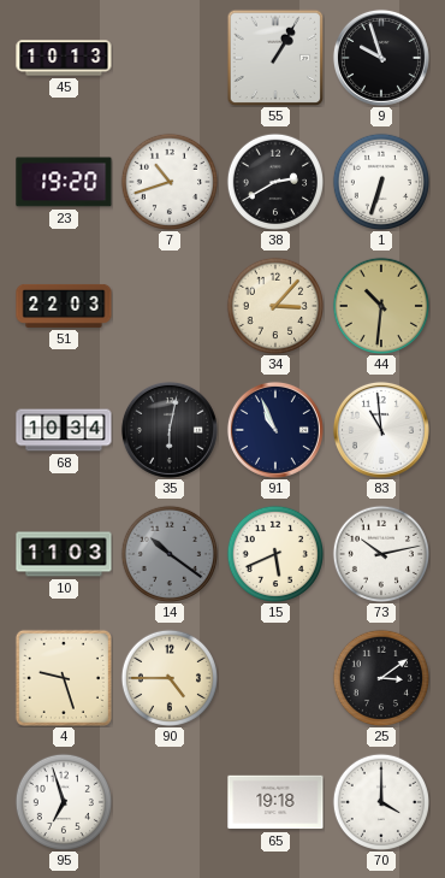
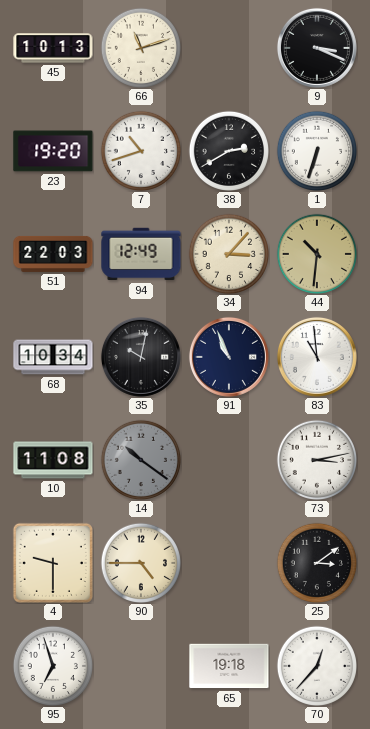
66: none -> 11:12 (140, 47)
55: 1:05 -> none (275, 58)
9: 9:57 -> 3:19 (317, 48)
94: none -> 12:49 (141, 254)
35: 6:02 -> 10:02 (141, 357)
10: 11:03 -> 11:08 (53, 460)
15: 5:41 -> none (274, 553)
73: 10:13 -> 3:13 (316, 459)
4: 9:27 -> 9:30 (53, 563)
70: 4:00 -> 12:37 (316, 665)
